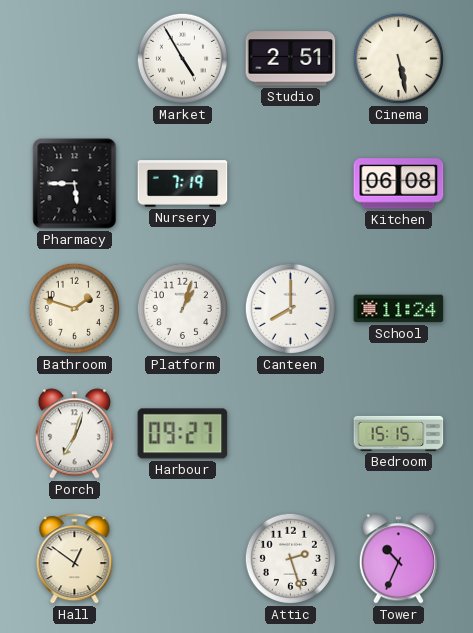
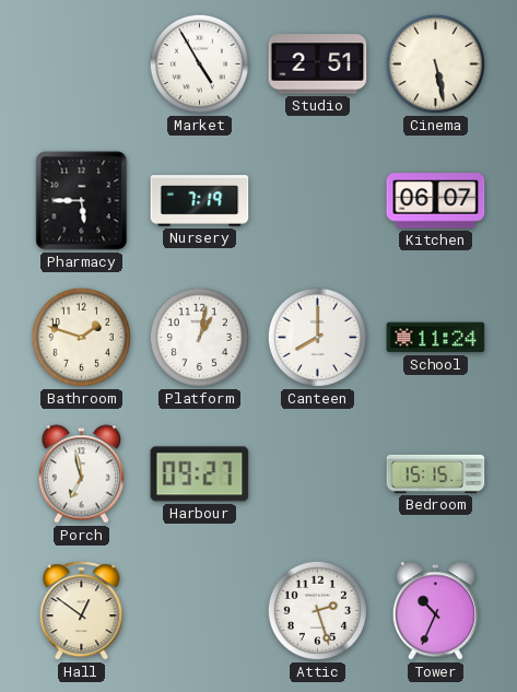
Kitchen: 06:08 -> 06:07 (436, 201)
Platform: 1:03 -> 1:02 (199, 337)
Porch: 7:03 -> 6:58 (81, 474)
